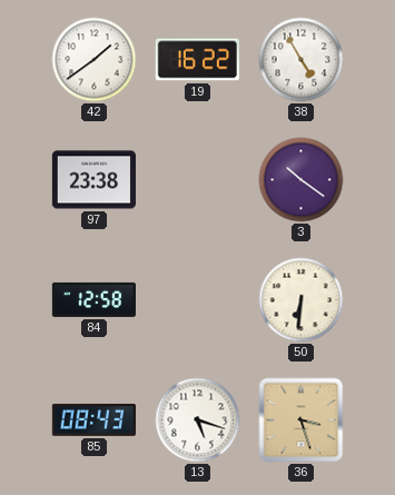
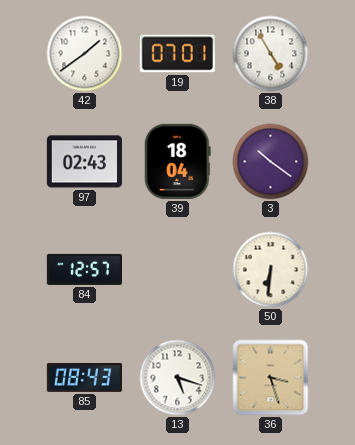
19: 16:22 -> 07:01 (177, 54)
97: 23:38 -> 02:43 (84, 162)
39: none -> 18:04 (177, 161)
84: 12:58 -> 12:57 (84, 269)
